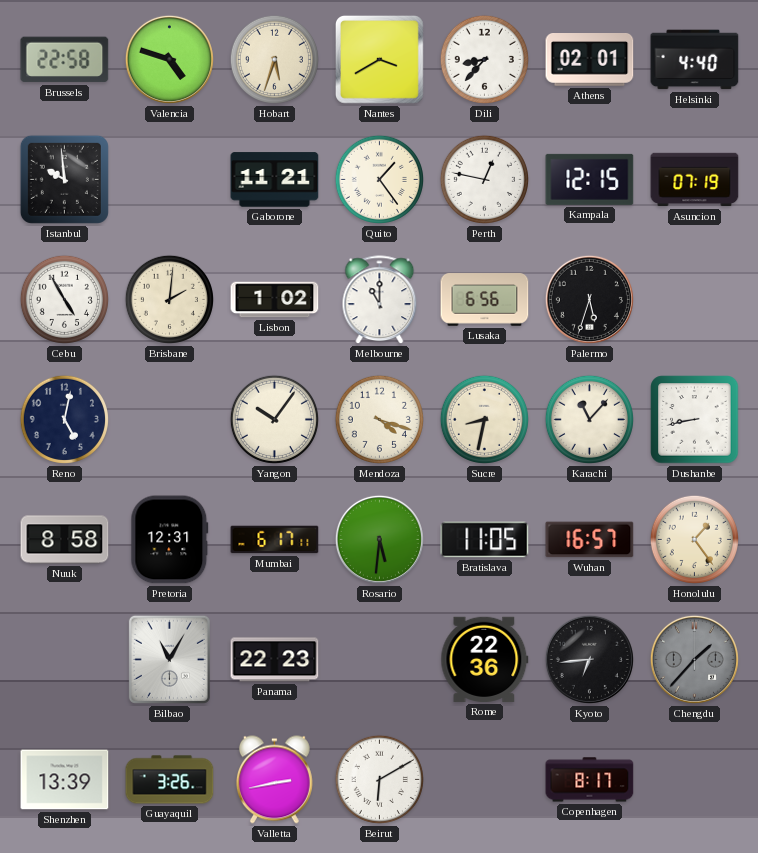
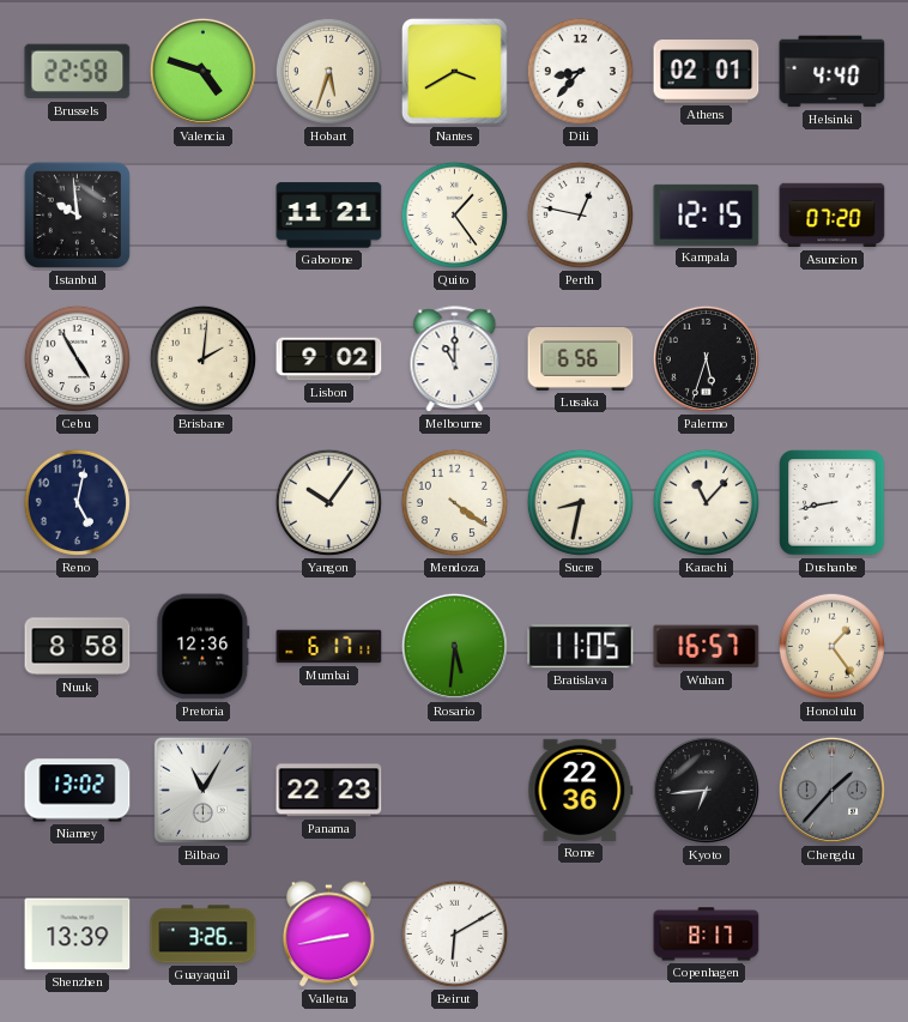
Asuncion: 07:19 -> 07:20 (833, 216)
Lisbon: 1:02 -> 9:02 (329, 359)
Mendoza: 4:18 -> 4:21 (454, 502)
Pretoria: 12:31 -> 12:36 (204, 647)
Niamey: none -> 13:02 (78, 791)
